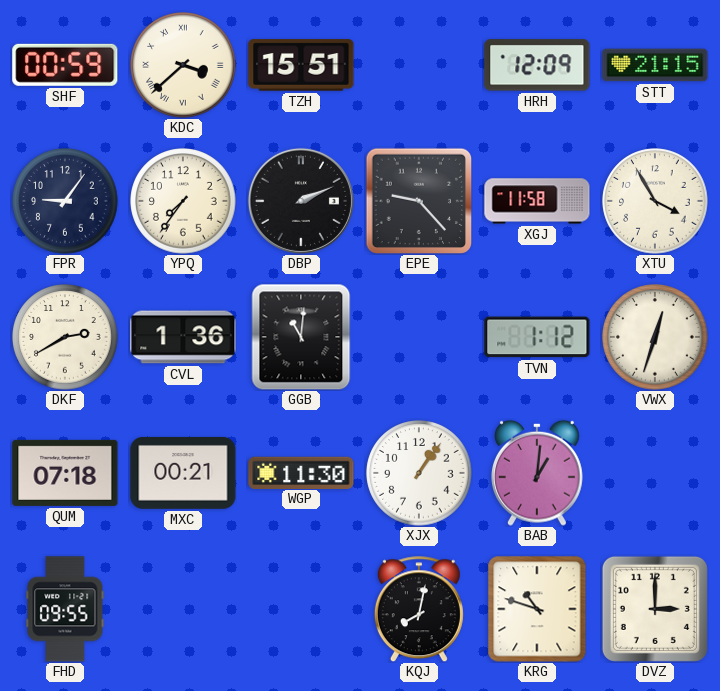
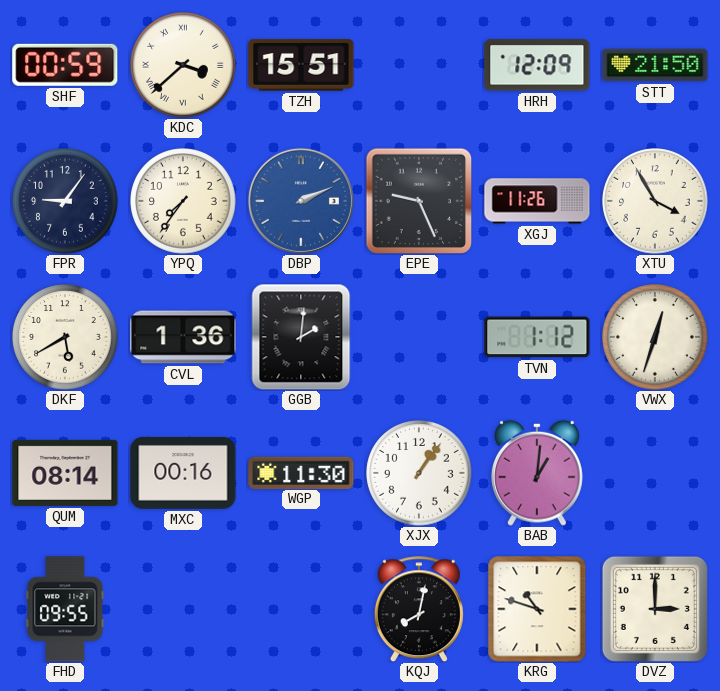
STT: 21:15 -> 21:50 (655, 65)
DBP dial: black -> blue (301, 201)
EPE: 9:23 -> 9:26 (419, 201)
XGJ: 11:58 -> 11:26 (537, 201)
DKF: 2:40 -> 5:40 (65, 337)
GGB: 11:01 -> 2:01 (301, 337)
QUM: 07:18 -> 08:14 (65, 473)
MXC: 00:21 -> 00:16 (183, 473)
